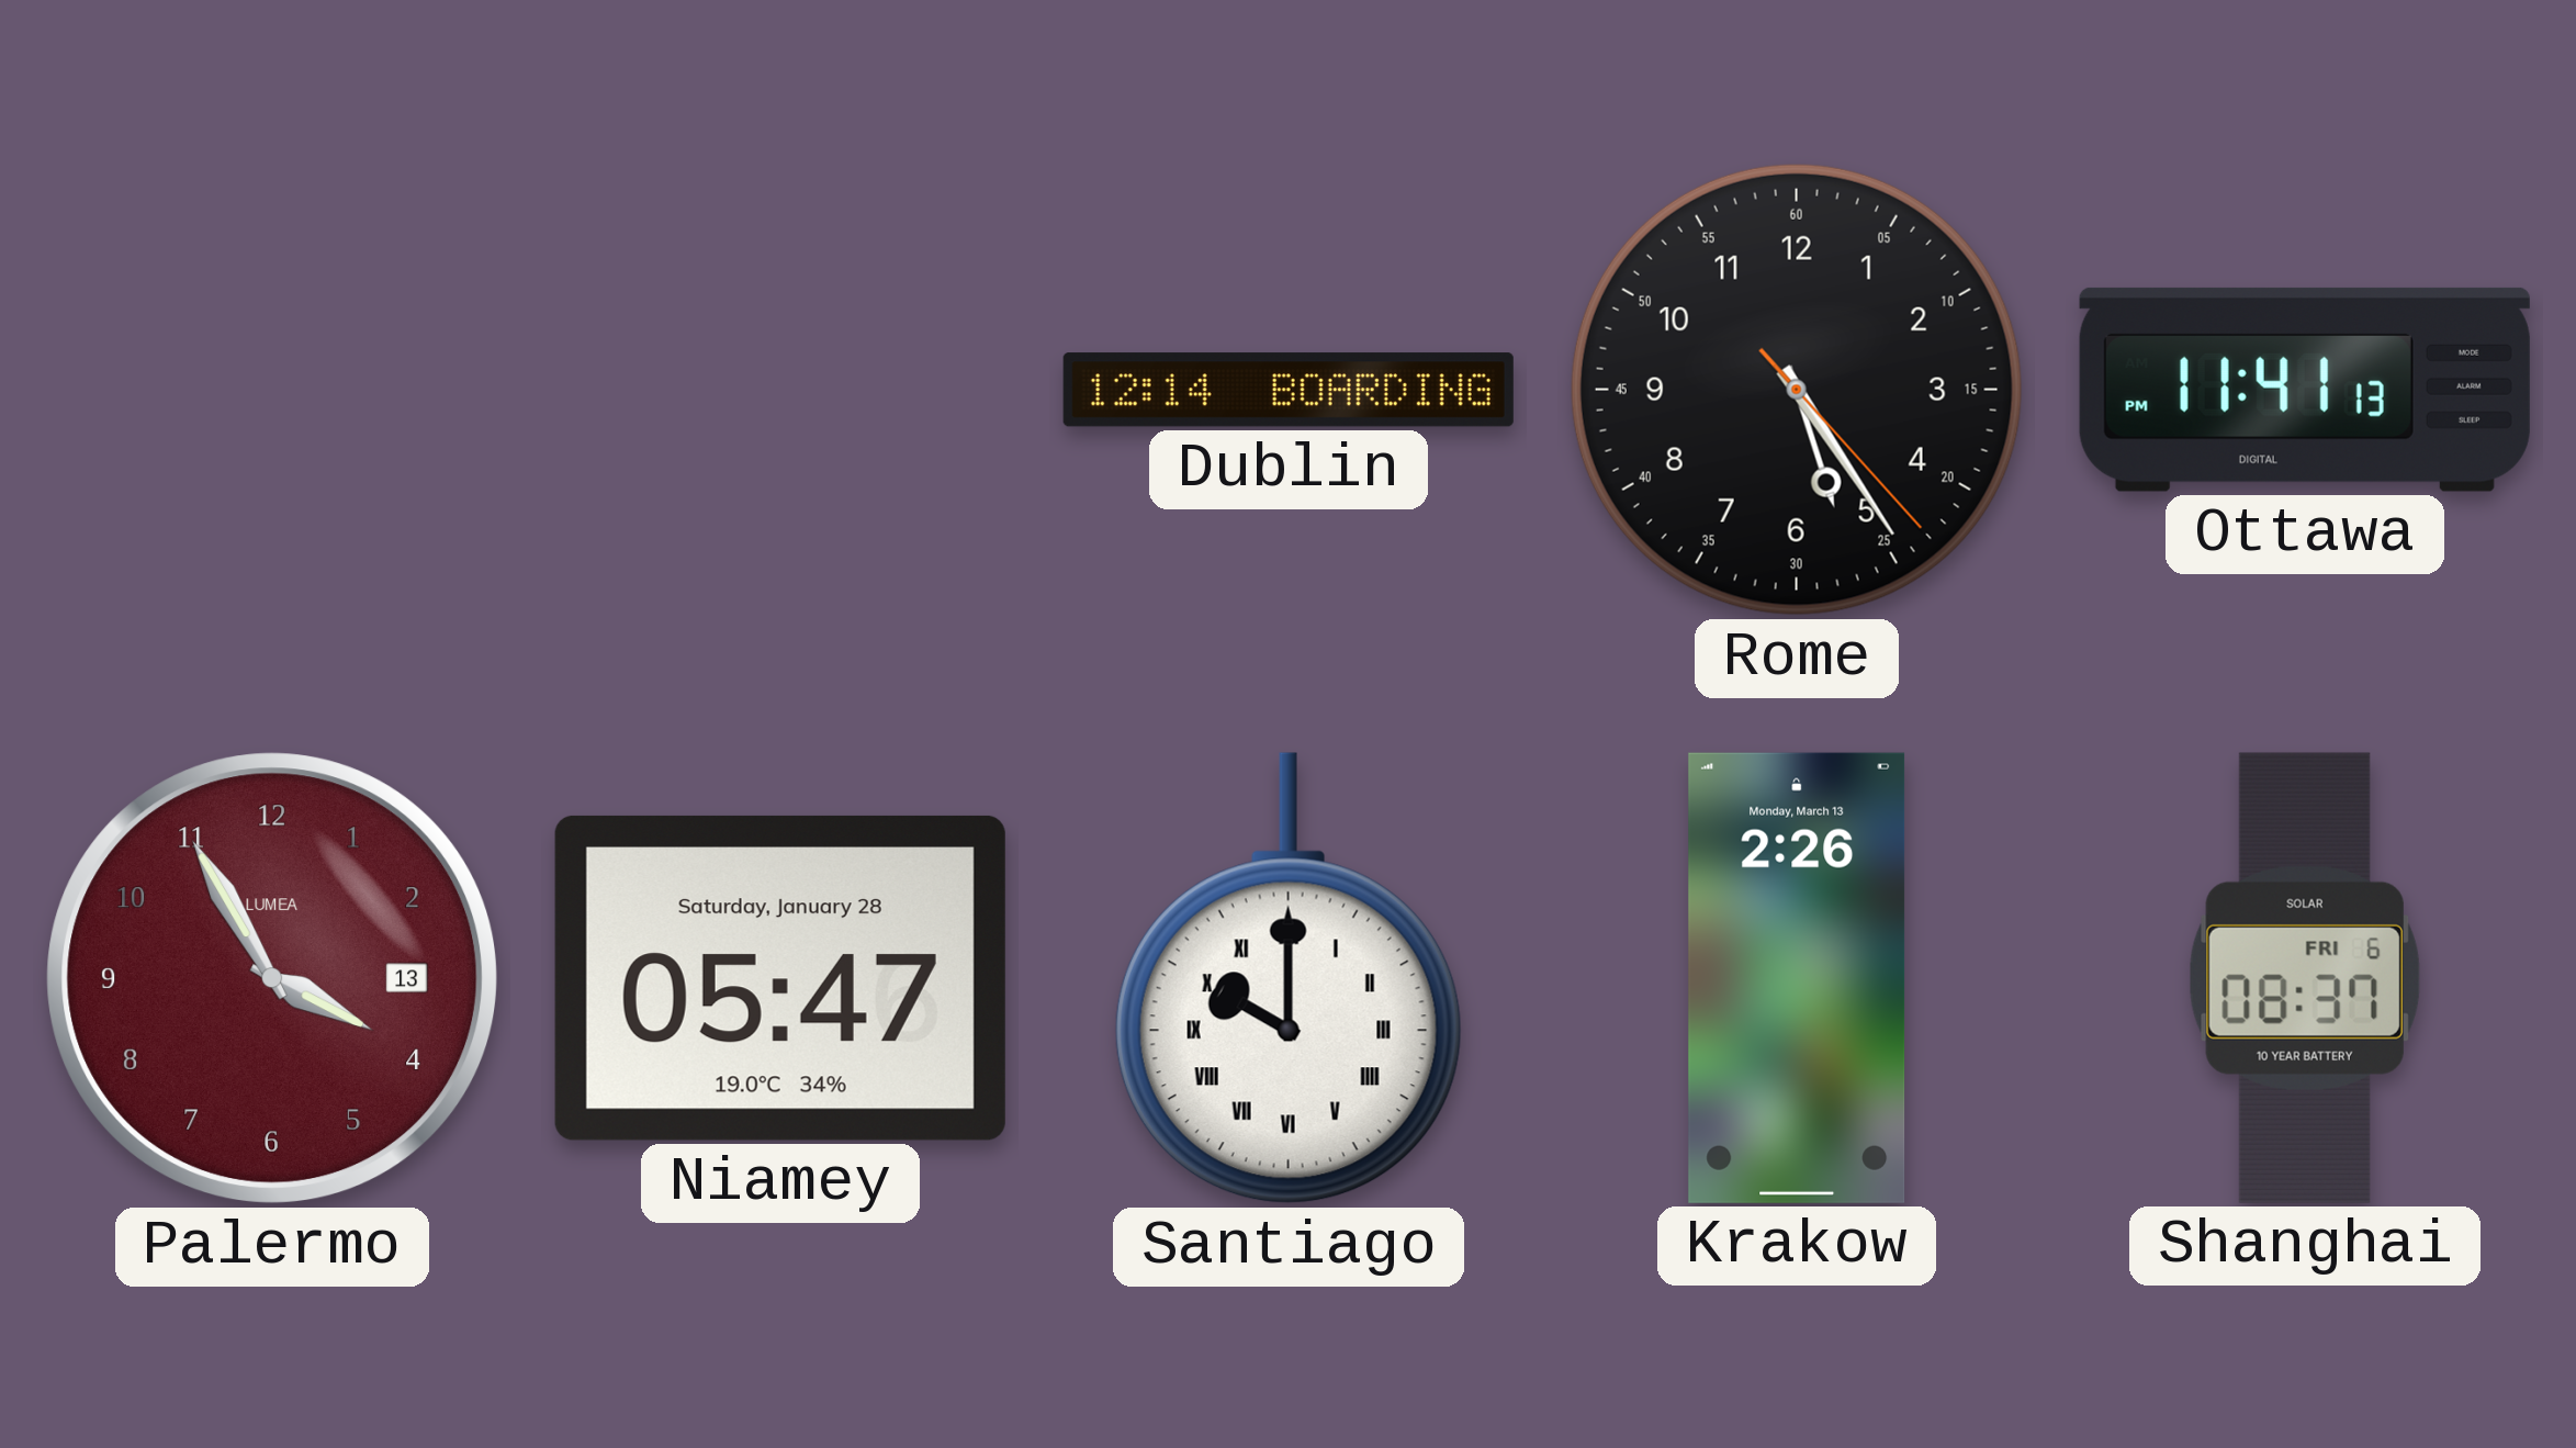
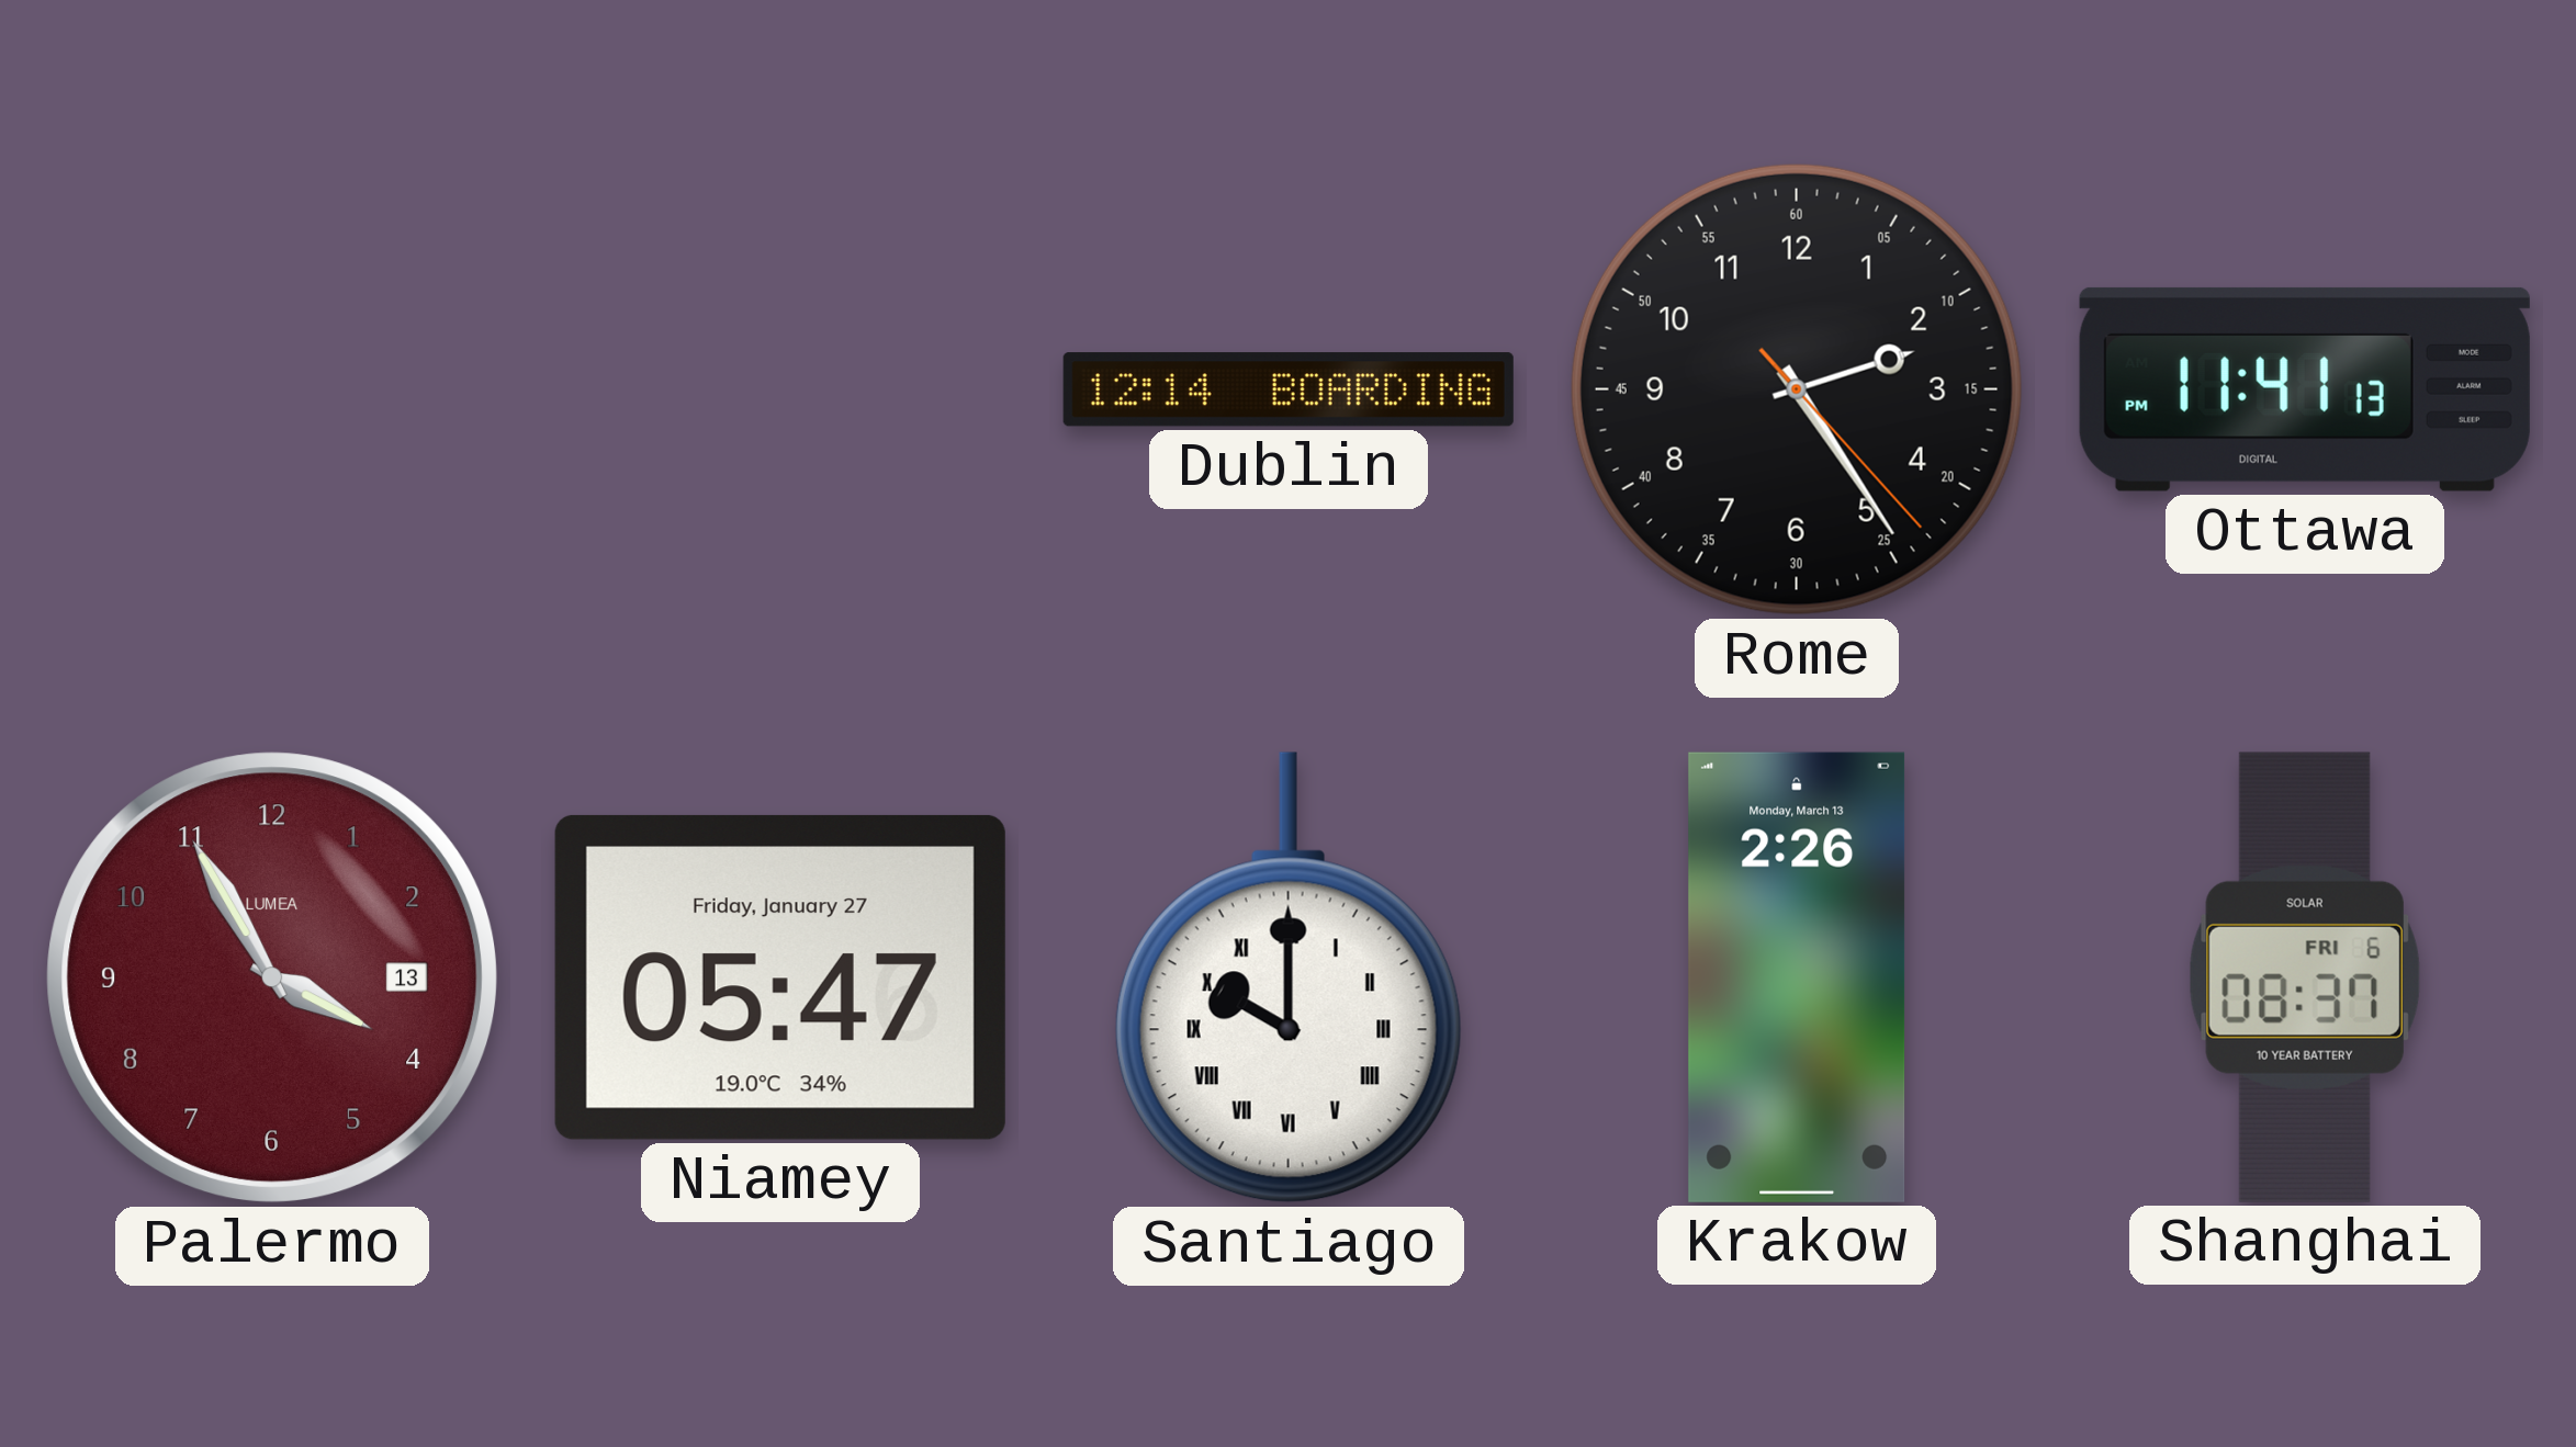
Rome: 5:24 -> 2:24 (1797, 389)
Niamey date: Saturday, January 28 -> Friday, January 27 (780, 977)
